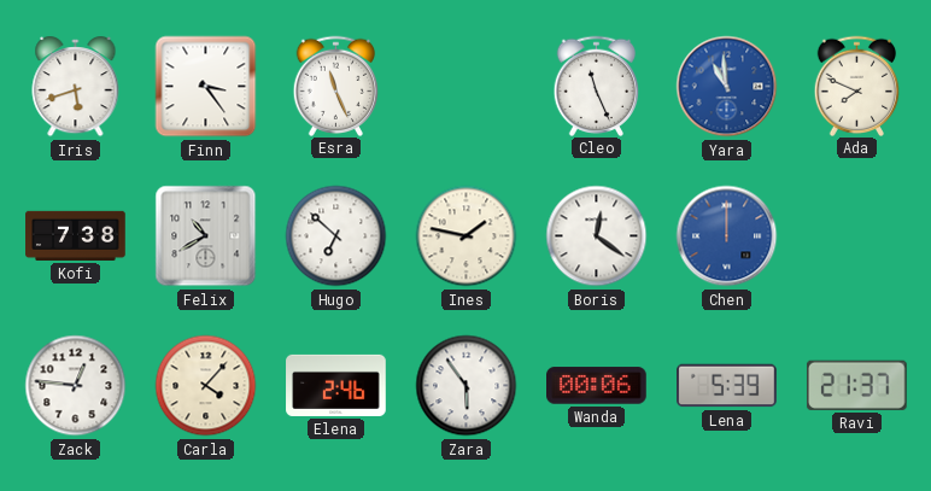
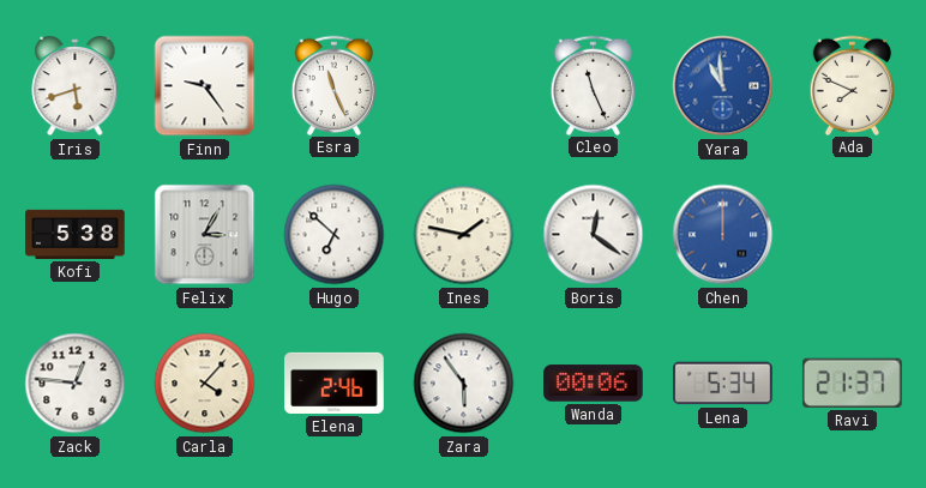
Finn: 3:24 -> 9:24 (205, 86)
Kofi: 7:38 -> 5:38 (76, 234)
Felix: 10:40 -> 3:05 (205, 235)
Lena: 5:39 -> 5:34 (723, 384)
